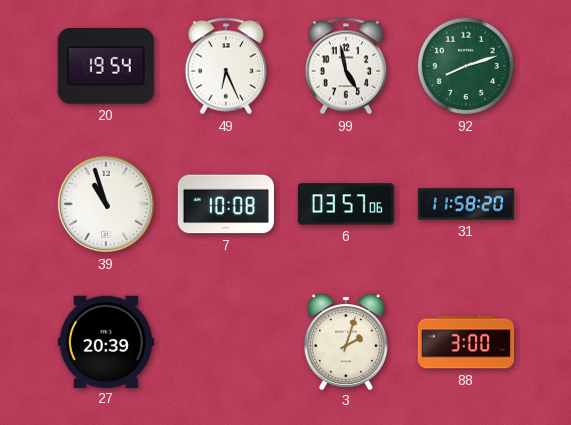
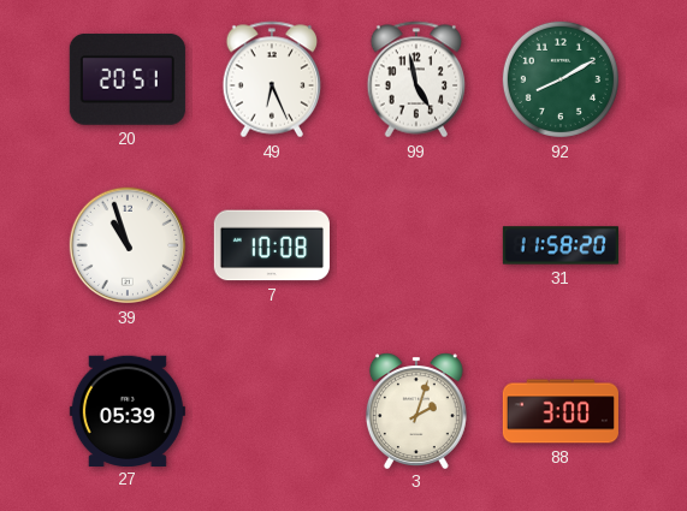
20: 19:54 -> 20:51 (128, 79)
92: 8:12 -> 8:10 (561, 79)
6: 03:57 -> none (346, 204)
27: 20:39 -> 05:39 (128, 410)
